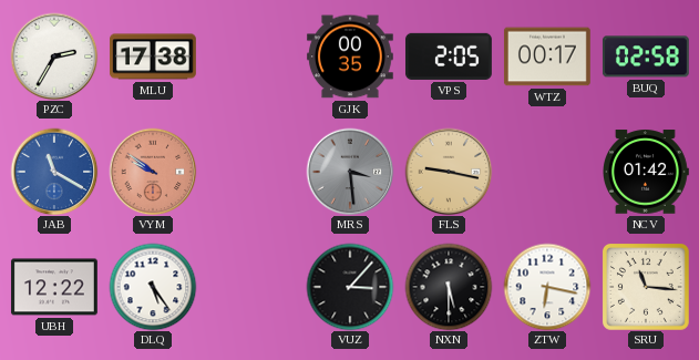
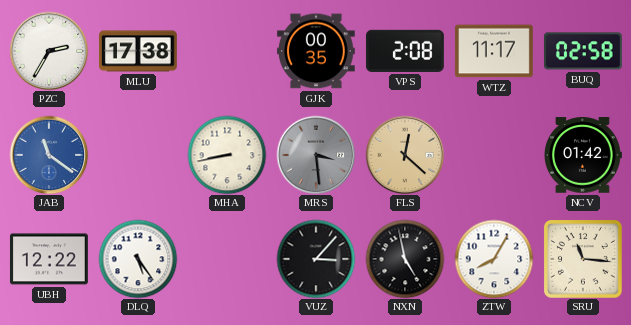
VPS: 2:05 -> 2:08 (405, 51)
WTZ: 00:17 -> 11:17 (494, 51)
JAB: 11:20 -> 11:21 (49, 155)
VYM: 9:51 -> none (153, 172)
MHA: none -> 8:43 (227, 155)
FLS: 9:17 -> 12:22 (405, 155)
NXN: 5:30 -> 4:58 (405, 259)
ZTW: 6:17 -> 8:05 (494, 259)
